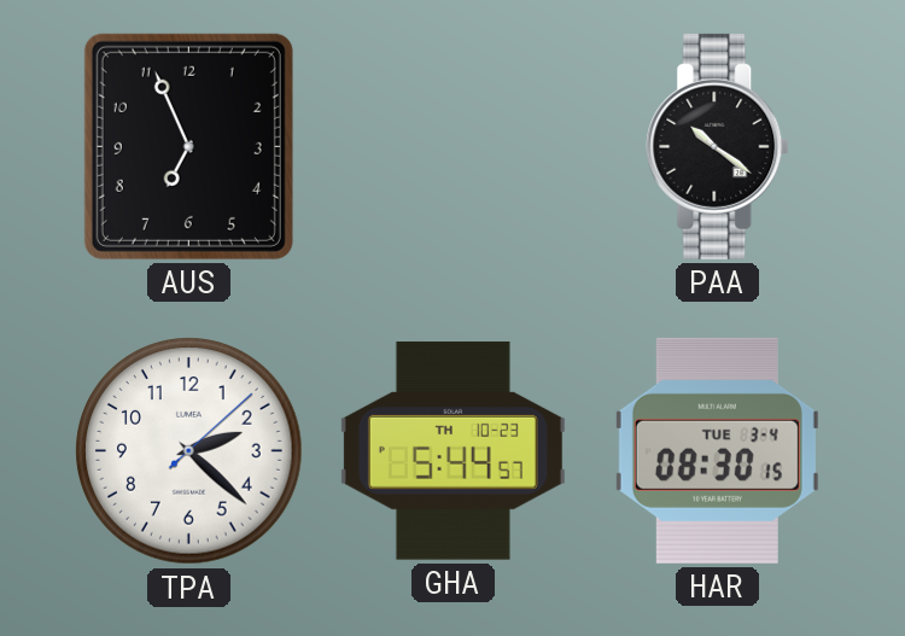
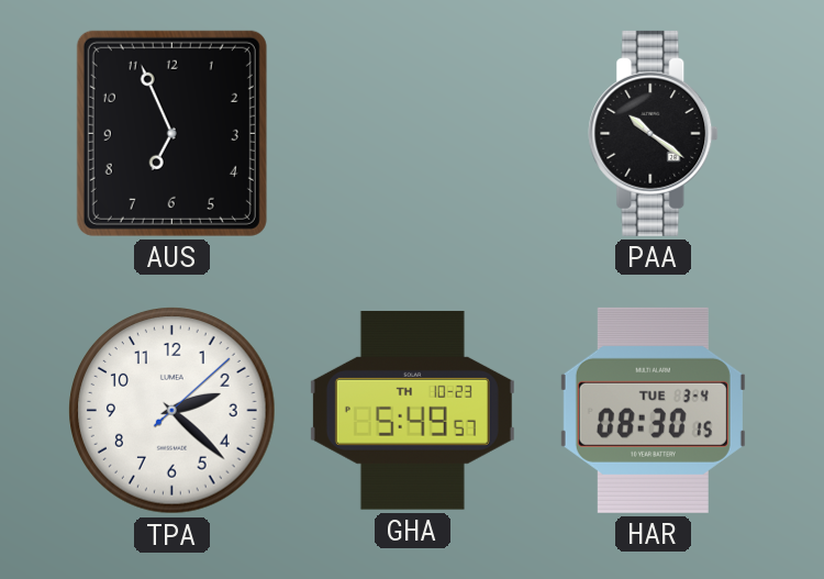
GHA: 5:44 -> 5:49 (412, 410)
